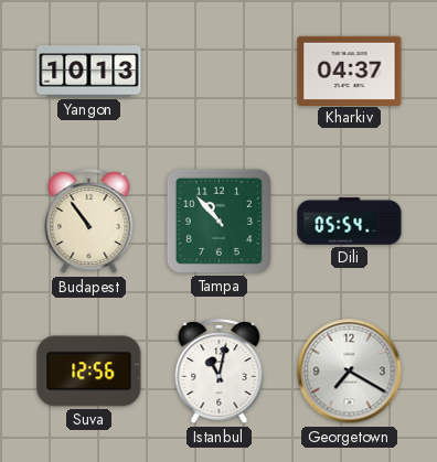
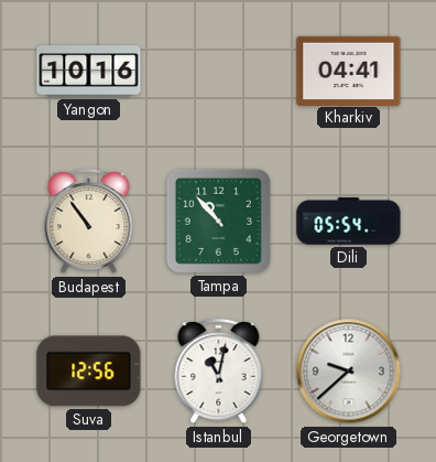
Yangon: 10:13 -> 10:16 (89, 72)
Kharkiv: 04:37 -> 04:41 (349, 71)
Georgetown: 7:20 -> 9:38 (349, 372)
